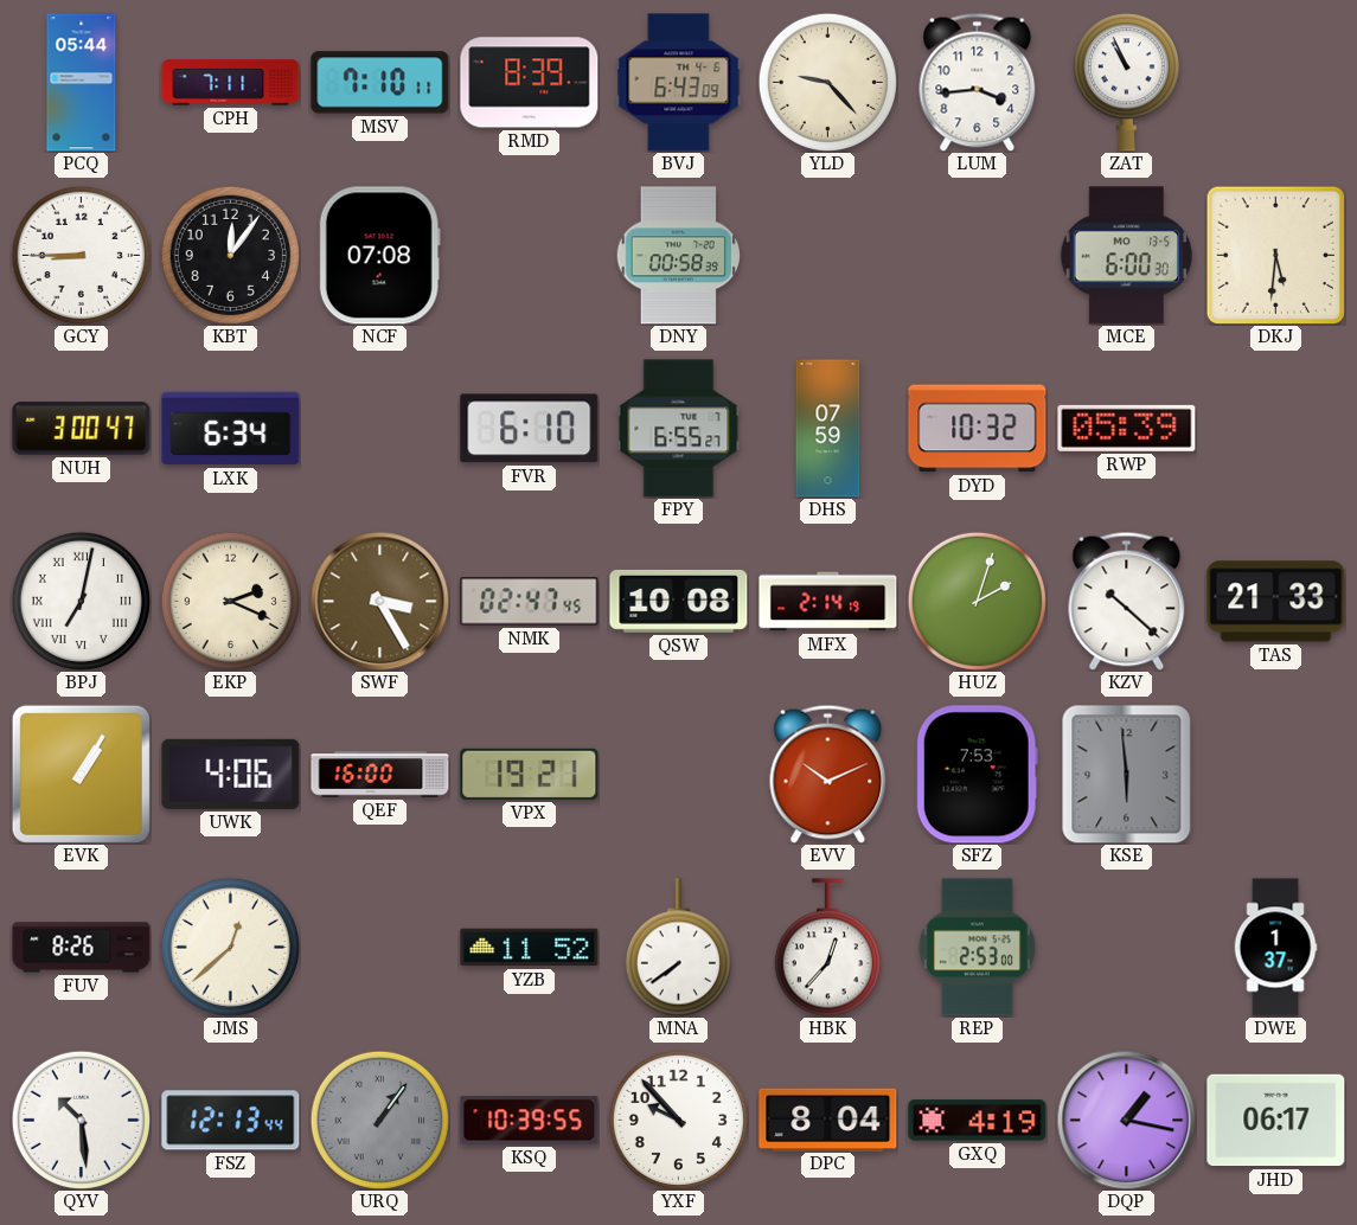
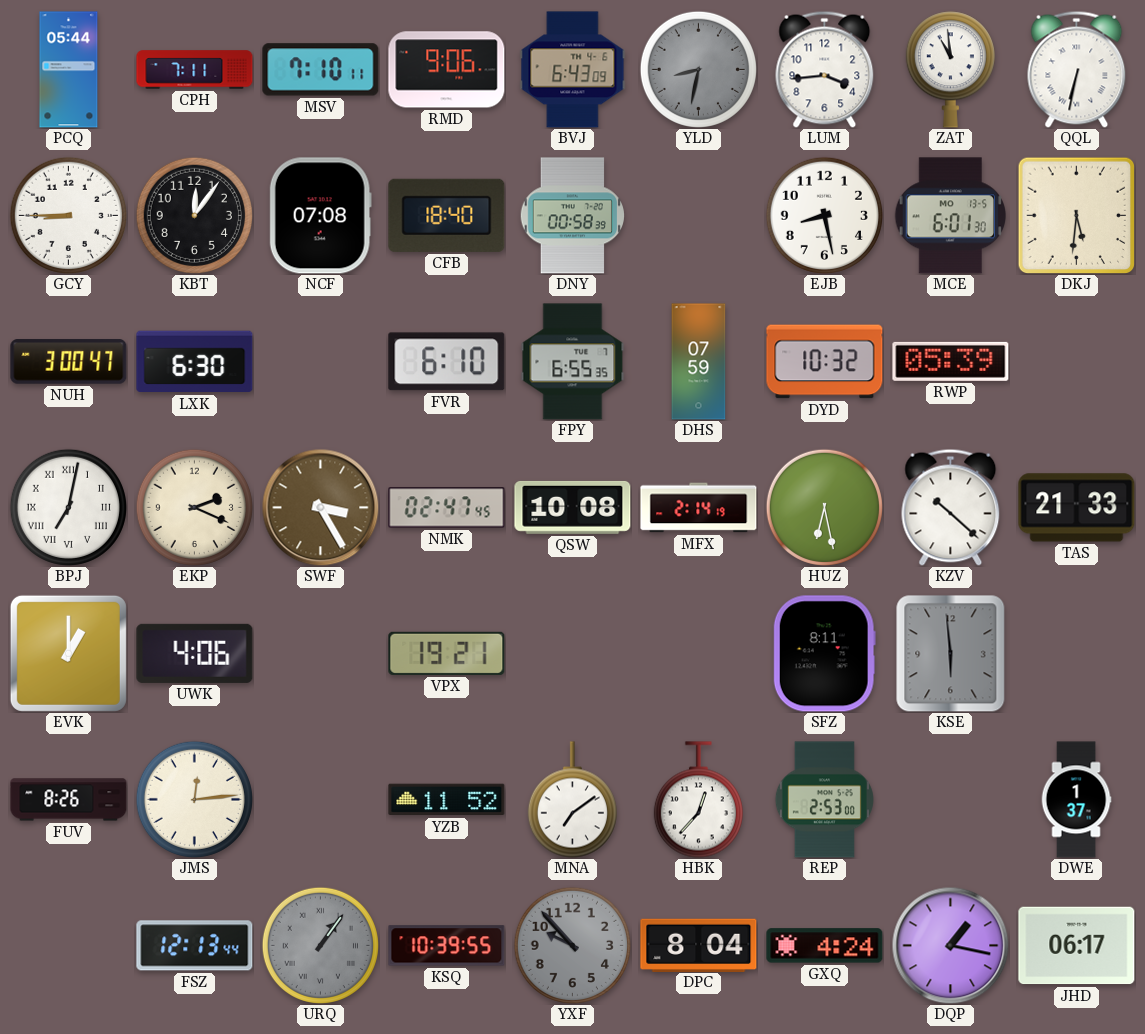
RMD: 8:39 -> 9:06 (447, 70)
YLD: 9:23 -> 8:32 (698, 69)
YLD dial: cream -> grey (698, 69)
ZAT: 10:56 -> 10:59 (950, 70)
QQL: none -> 6:32 (1077, 69)
CFB: none -> 18:40 (447, 215)
EJB: none -> 8:28 (824, 215)
MCE: 6:00 -> 6:01 (950, 216)
LXK: 6:34 -> 6:30 (195, 362)
FPY: 6:55:27 -> 6:55:35 (573, 362)
HUZ: 2:03 -> 6:28 (824, 507)
EVK: 1:05 -> 1:00 (68, 653)
QEF: 16:00 -> none (380, 775)
EVV: 10:11 -> none (828, 774)
SFZ: 7:53 -> 8:11 (824, 654)
JMS: 12:38 -> 12:14 (194, 799)
MNA: 7:39 -> 7:09 (572, 800)
QYV: 10:29 -> none (81, 1120)
YXF dial: white -> grey (572, 945)
GXQ: 4:19 -> 4:24 (825, 946)
